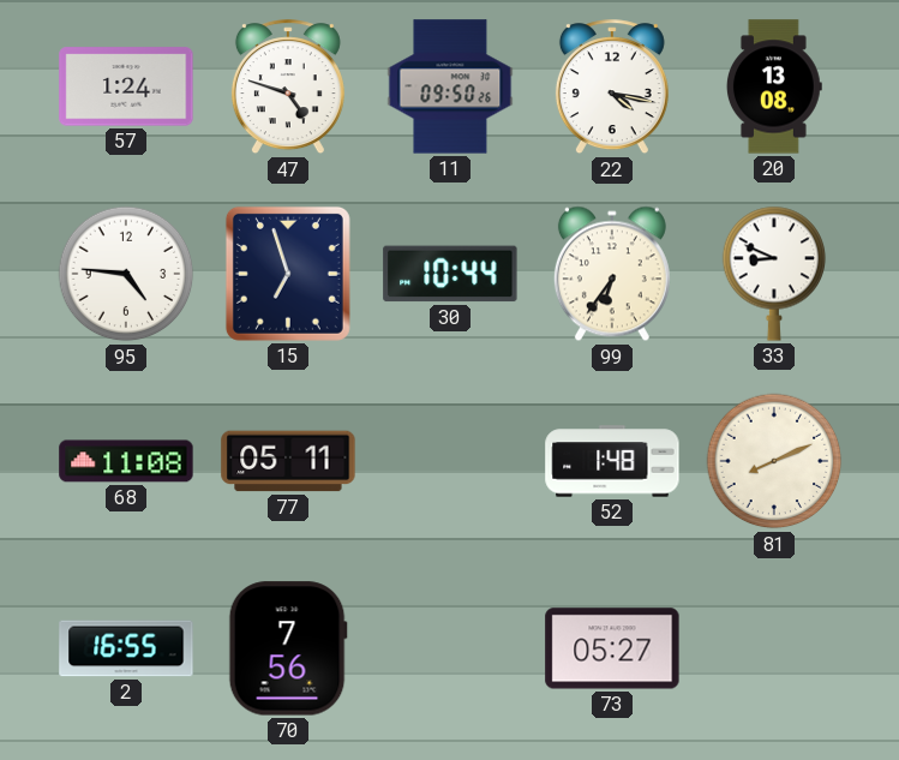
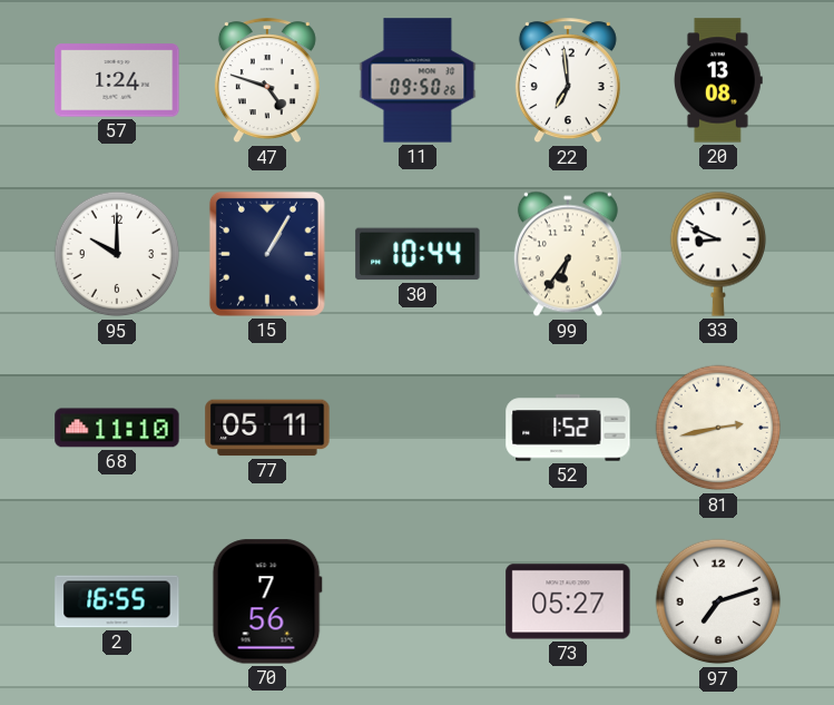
22: 4:17 -> 6:59 (568, 81)
95: 4:46 -> 10:00 (117, 254)
15: 6:57 -> 1:05 (267, 254)
68: 11:08 -> 11:10 (117, 428)
52: 1:48 -> 1:52 (568, 428)
81: 8:11 -> 2:43 (718, 428)
97: none -> 7:12 (718, 601)
